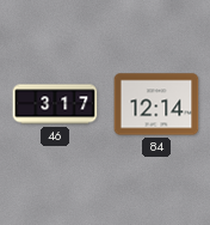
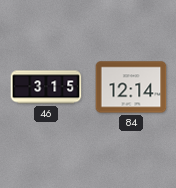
46: 3:17 -> 3:15 (46, 87)
